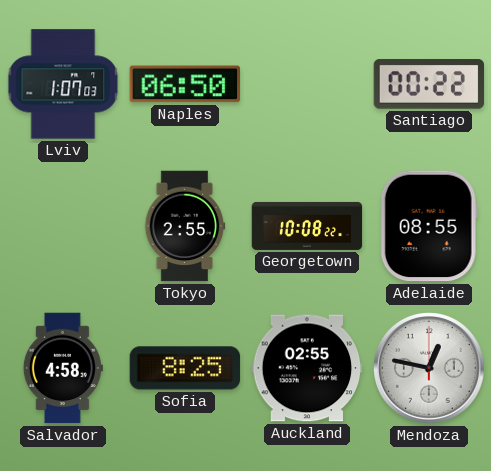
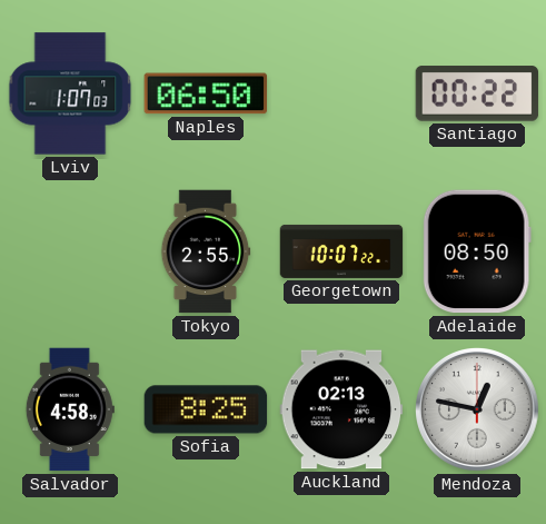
Georgetown: 10:08 -> 10:07 (341, 251)
Adelaide: 08:55 -> 08:50 (477, 251)
Auckland: 02:55 -> 02:13 (341, 409)
